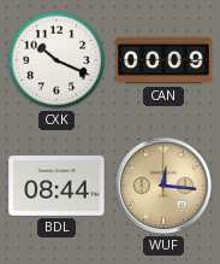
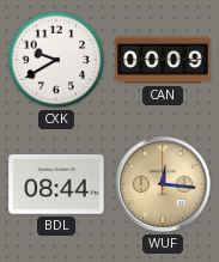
CXK: 10:19 -> 9:40 (56, 60)
